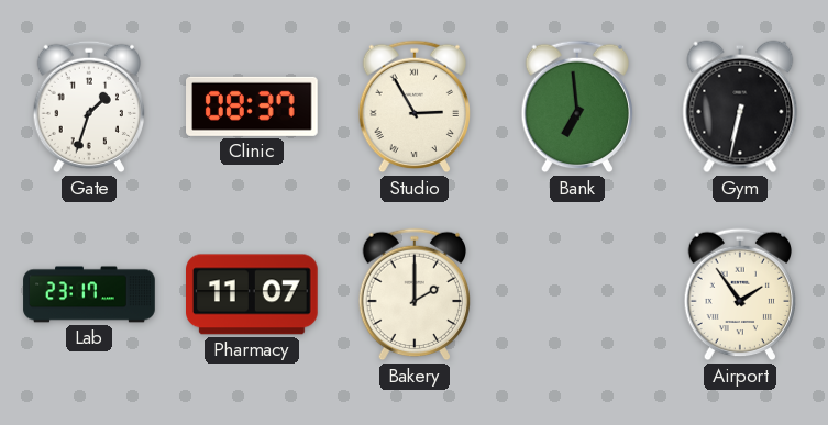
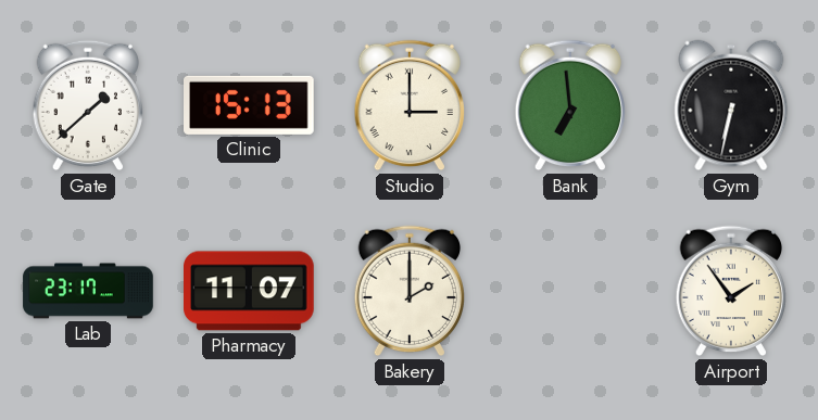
Gate: 1:33 -> 1:38 (87, 105)
Clinic: 08:37 -> 15:13 (250, 105)
Studio: 2:55 -> 3:00 (408, 105)
